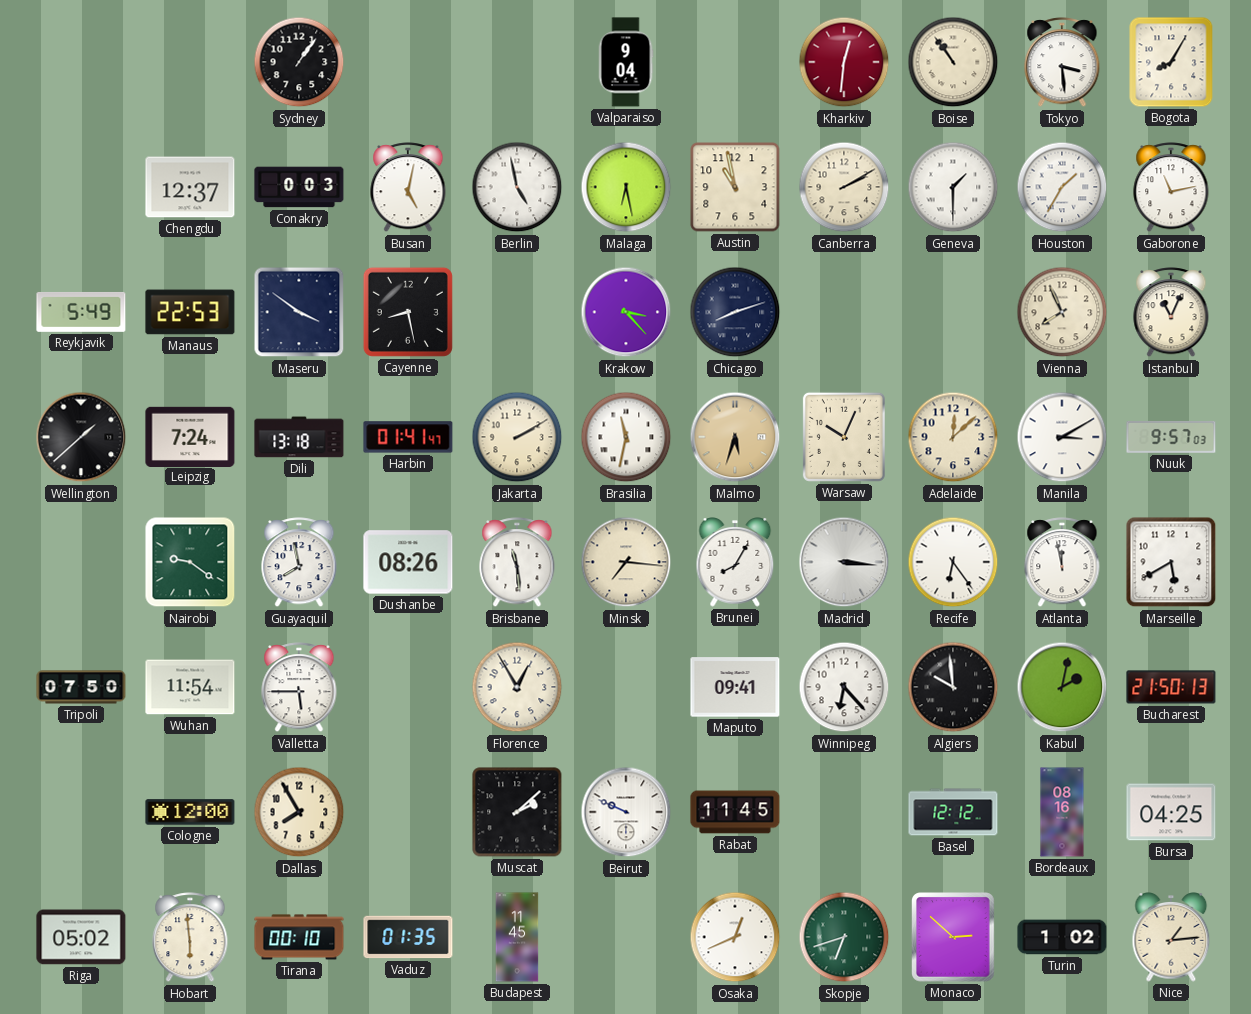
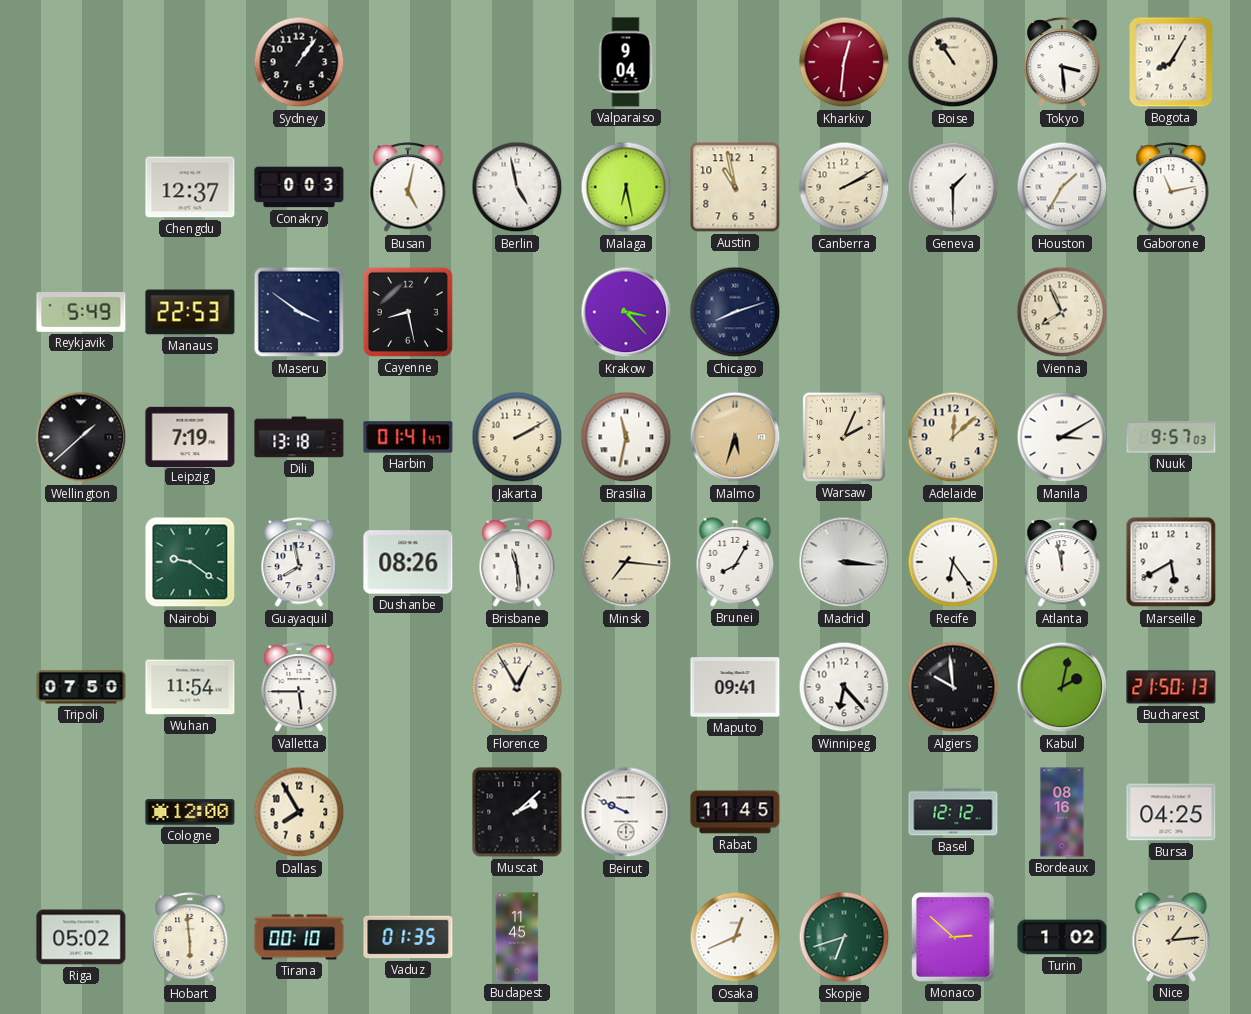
Istanbul: 11:04 -> none (1171, 313)
Leipzig: 7:24 -> 7:19 (190, 436)
Warsaw: 10:04 -> 2:04 (844, 437)
